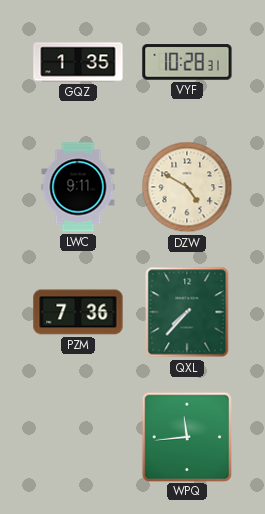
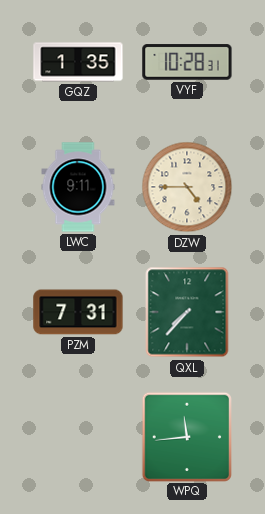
DZW: 4:50 -> 4:45 (187, 187)
PZM: 7:36 -> 7:31 (78, 312)
